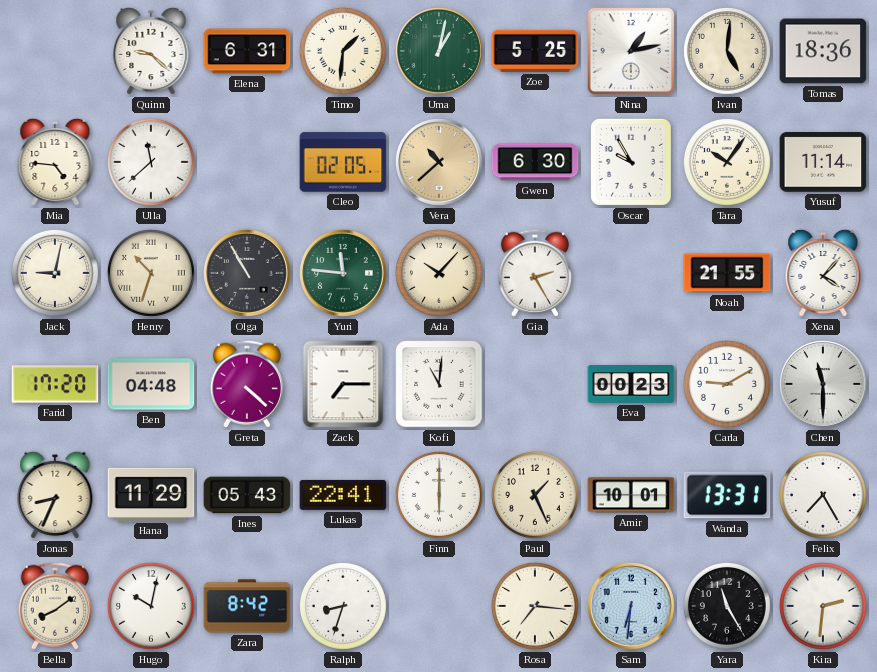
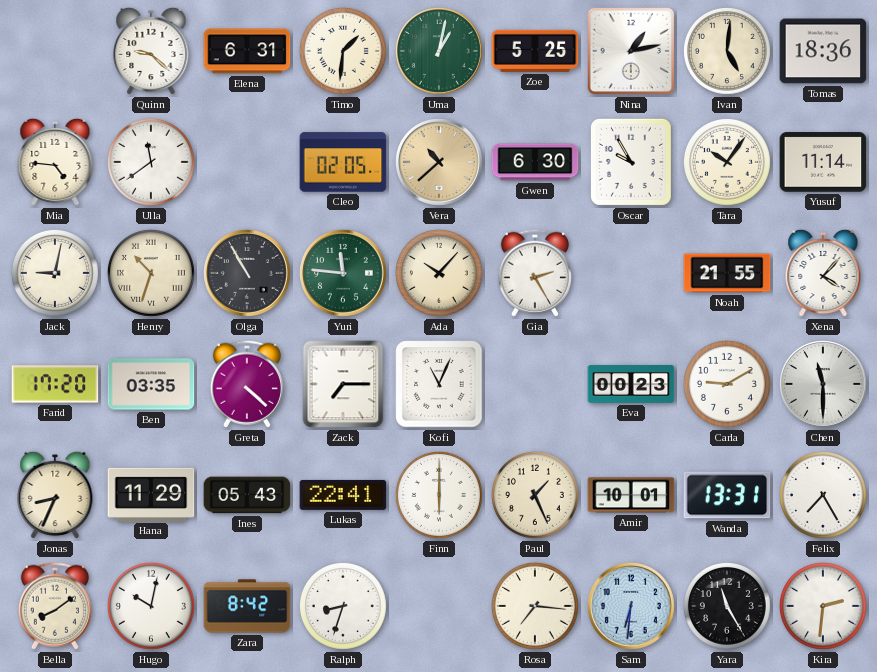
Ulla: 11:38 -> 11:39 (151, 162)
Ben: 04:48 -> 03:35 (151, 384)
Kofi: 11:01 -> 11:04 (439, 384)
